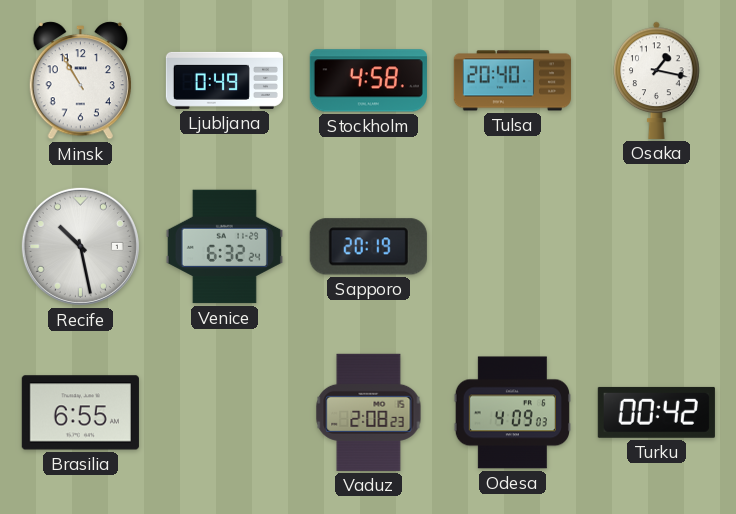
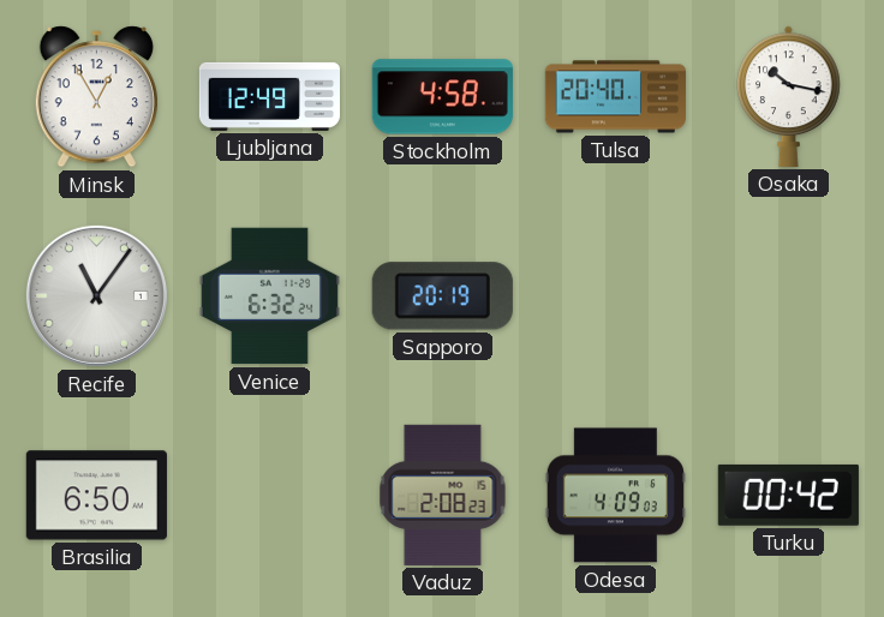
Minsk: 10:55 -> 12:55 (96, 97)
Ljubljana: 0:49 -> 12:49 (269, 96)
Osaka: 1:17 -> 10:17 (789, 96)
Recife: 10:28 -> 11:06 (96, 295)
Brasilia: 6:55 -> 6:50 (96, 496)
